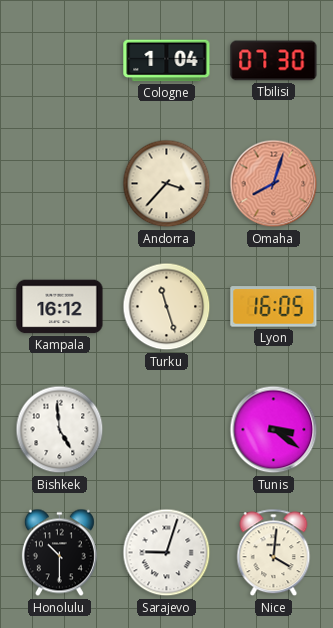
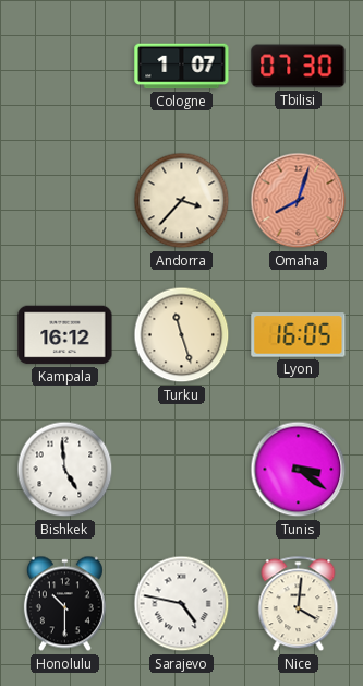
Cologne: 1:04 -> 1:07 (182, 67)
Sarajevo: 9:03 -> 4:47 (182, 604)
